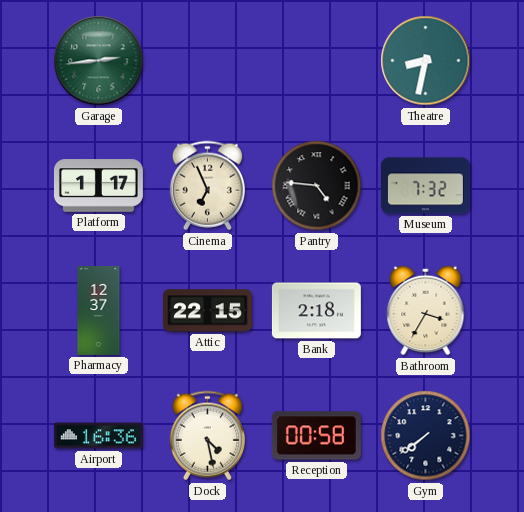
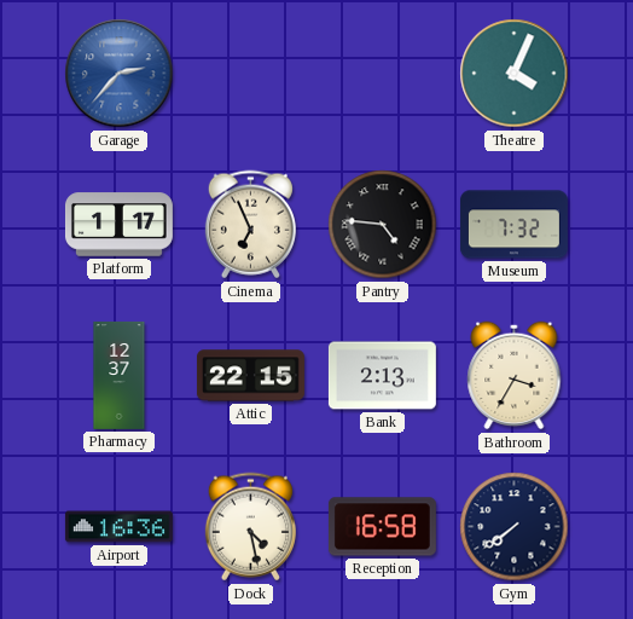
Garage: 2:44 -> 2:37 (120, 74)
Garage dial: green -> blue (120, 74)
Theatre: 8:32 -> 4:04 (515, 74)
Bank: 2:18 -> 2:13 (382, 376)
Reception: 00:58 -> 16:58 (382, 527)
